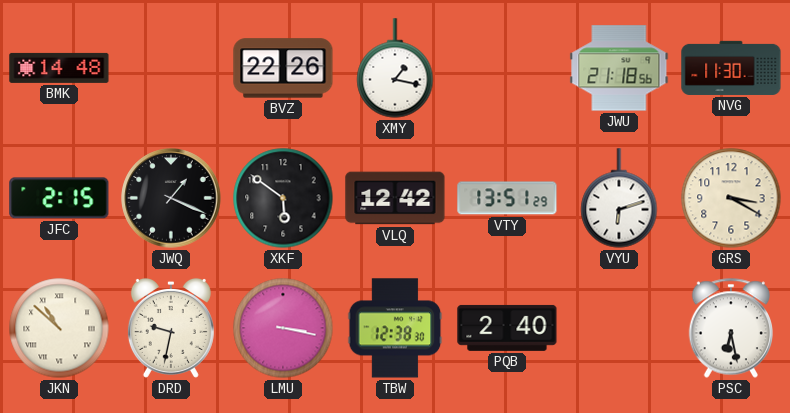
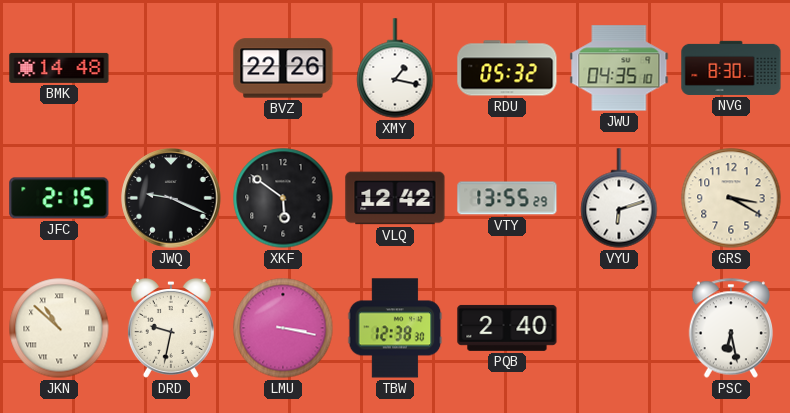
RDU: none -> 05:32 (507, 68)
JWU: 21:18 -> 04:35 (619, 68)
NVG: 11:30 -> 8:30 (731, 68)
JWQ: 1:19 -> 9:19 (171, 198)
VTY: 13:51 -> 13:55 (507, 198)
